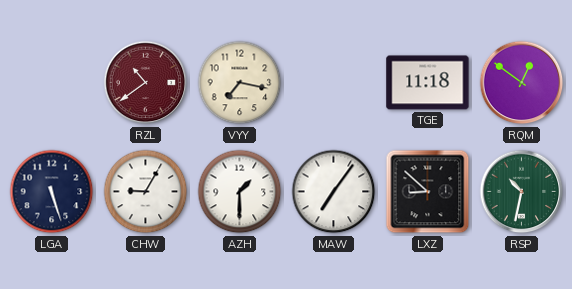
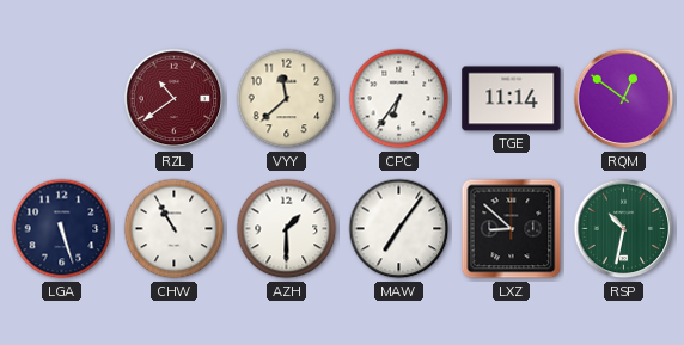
VYY: 7:17 -> 11:38 (287, 99)
CPC: none -> 6:36 (399, 99)
TGE: 11:18 -> 11:14 (512, 99)
CHW: 9:05 -> 10:55 (175, 229)
